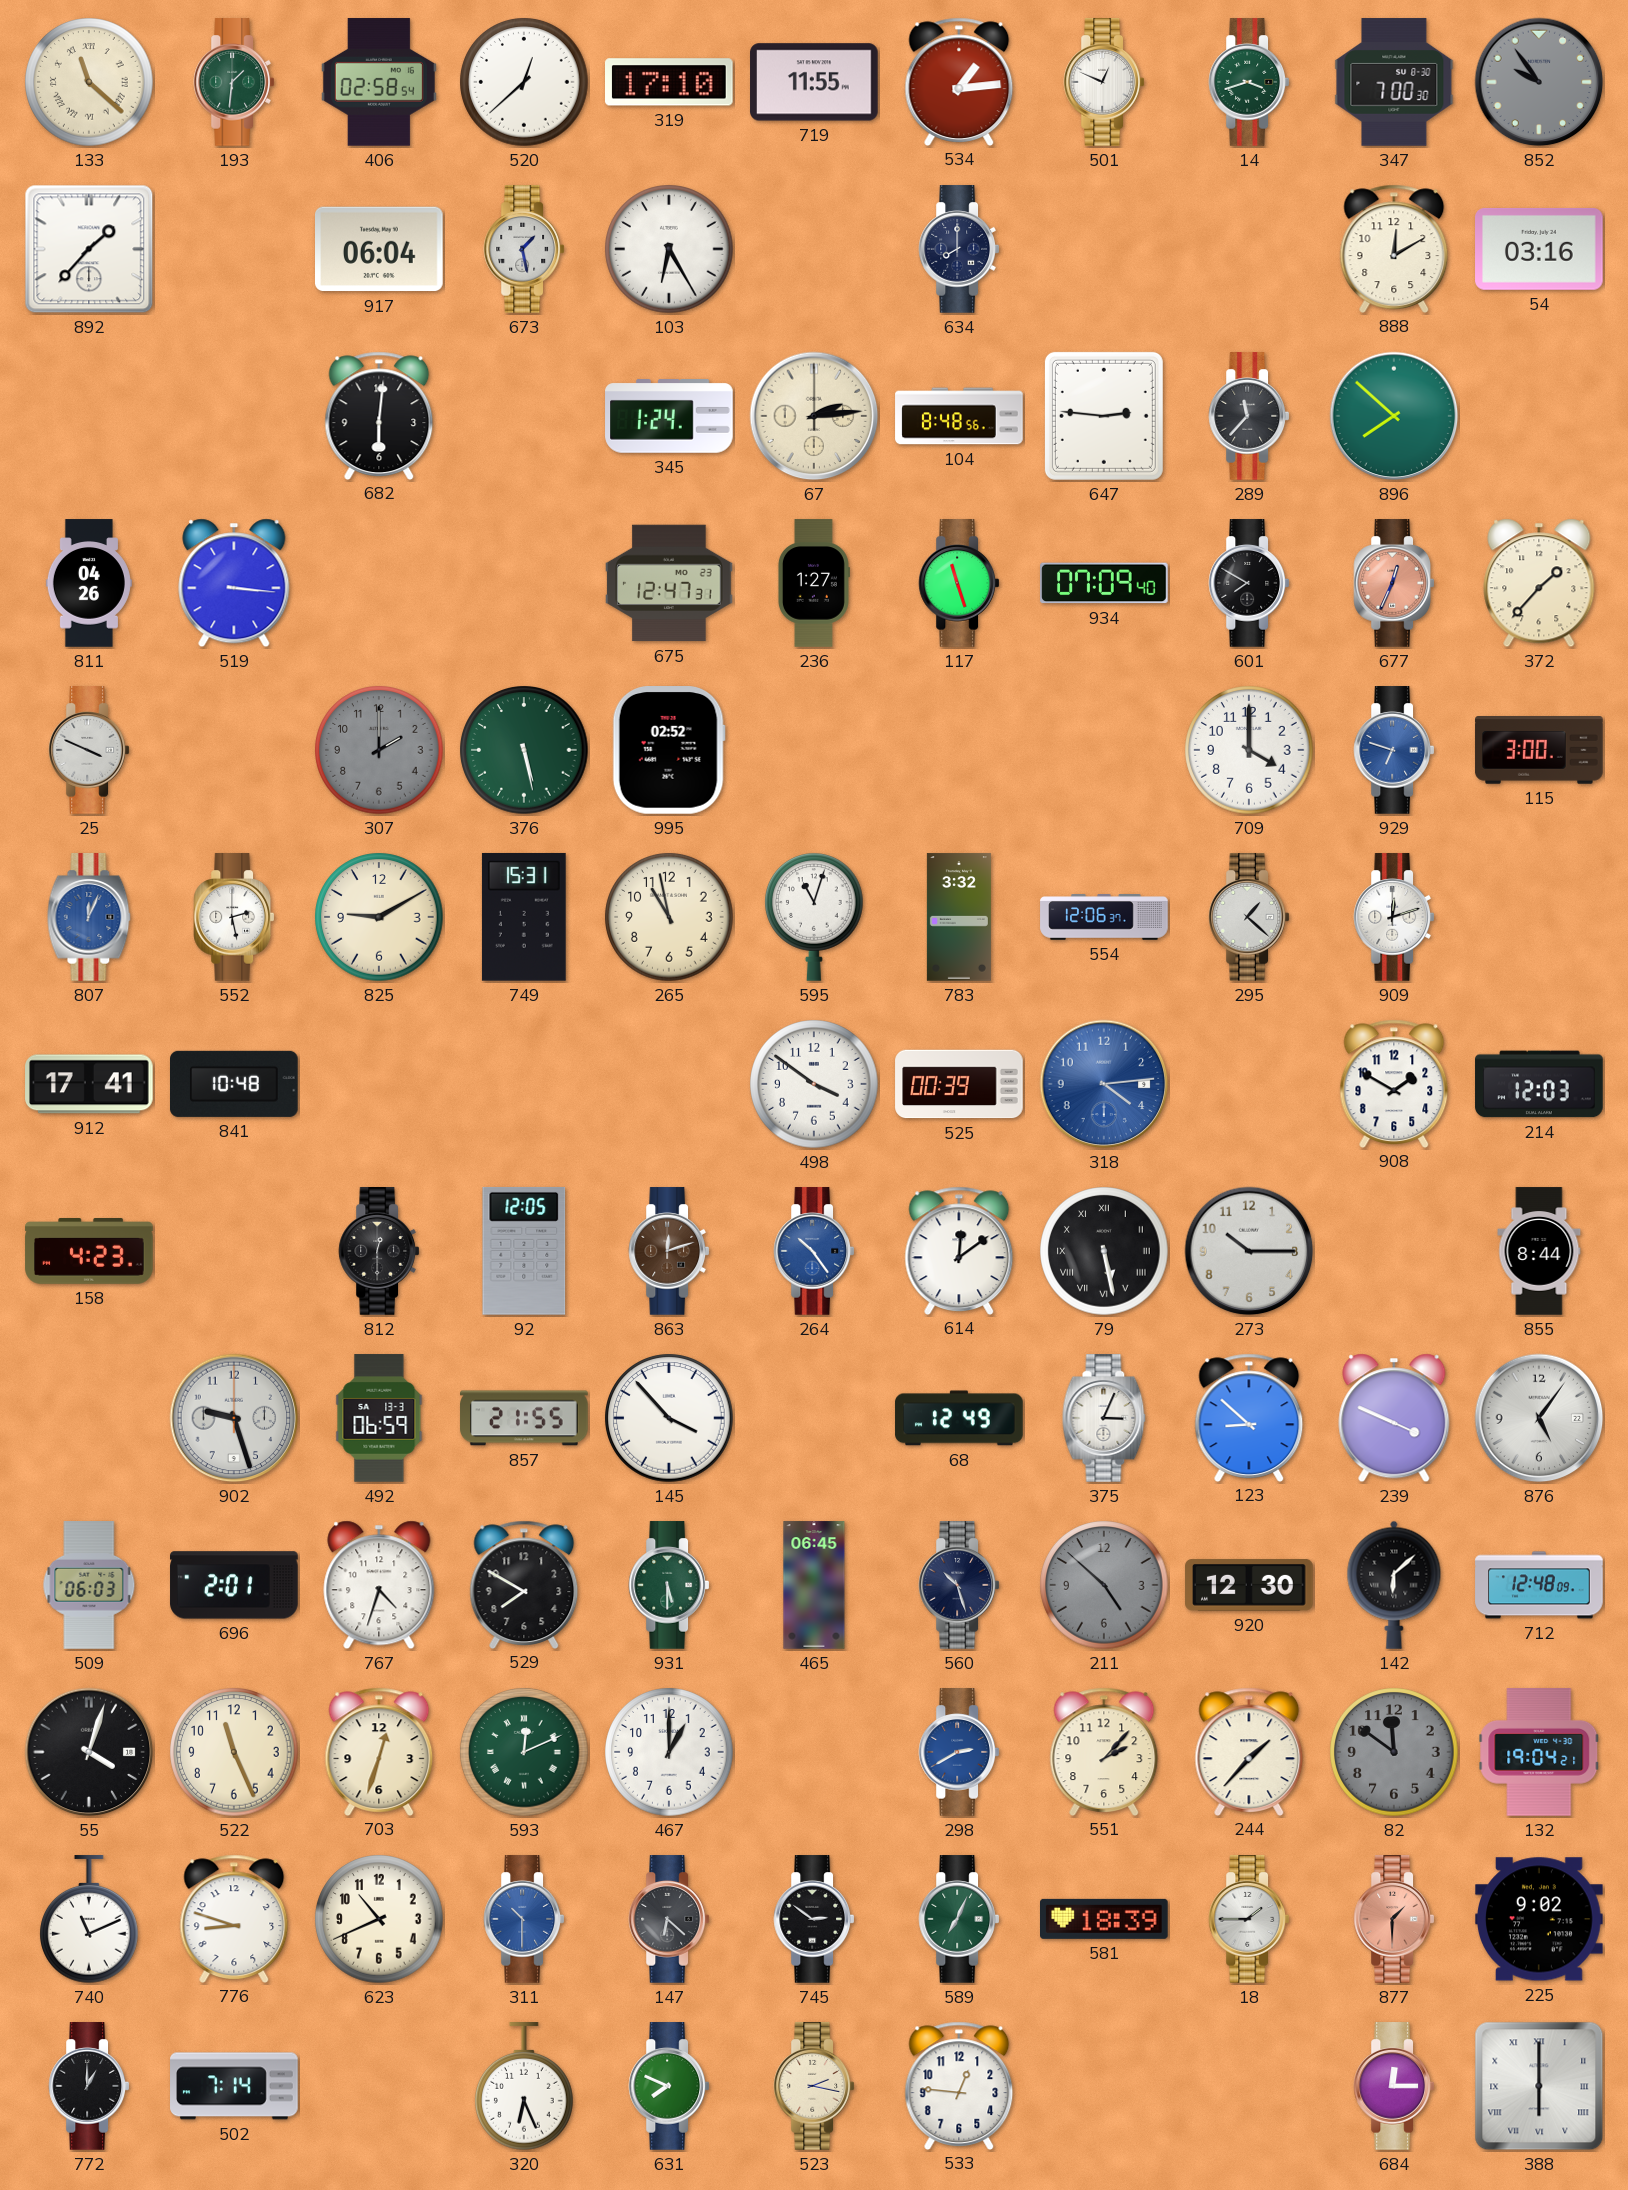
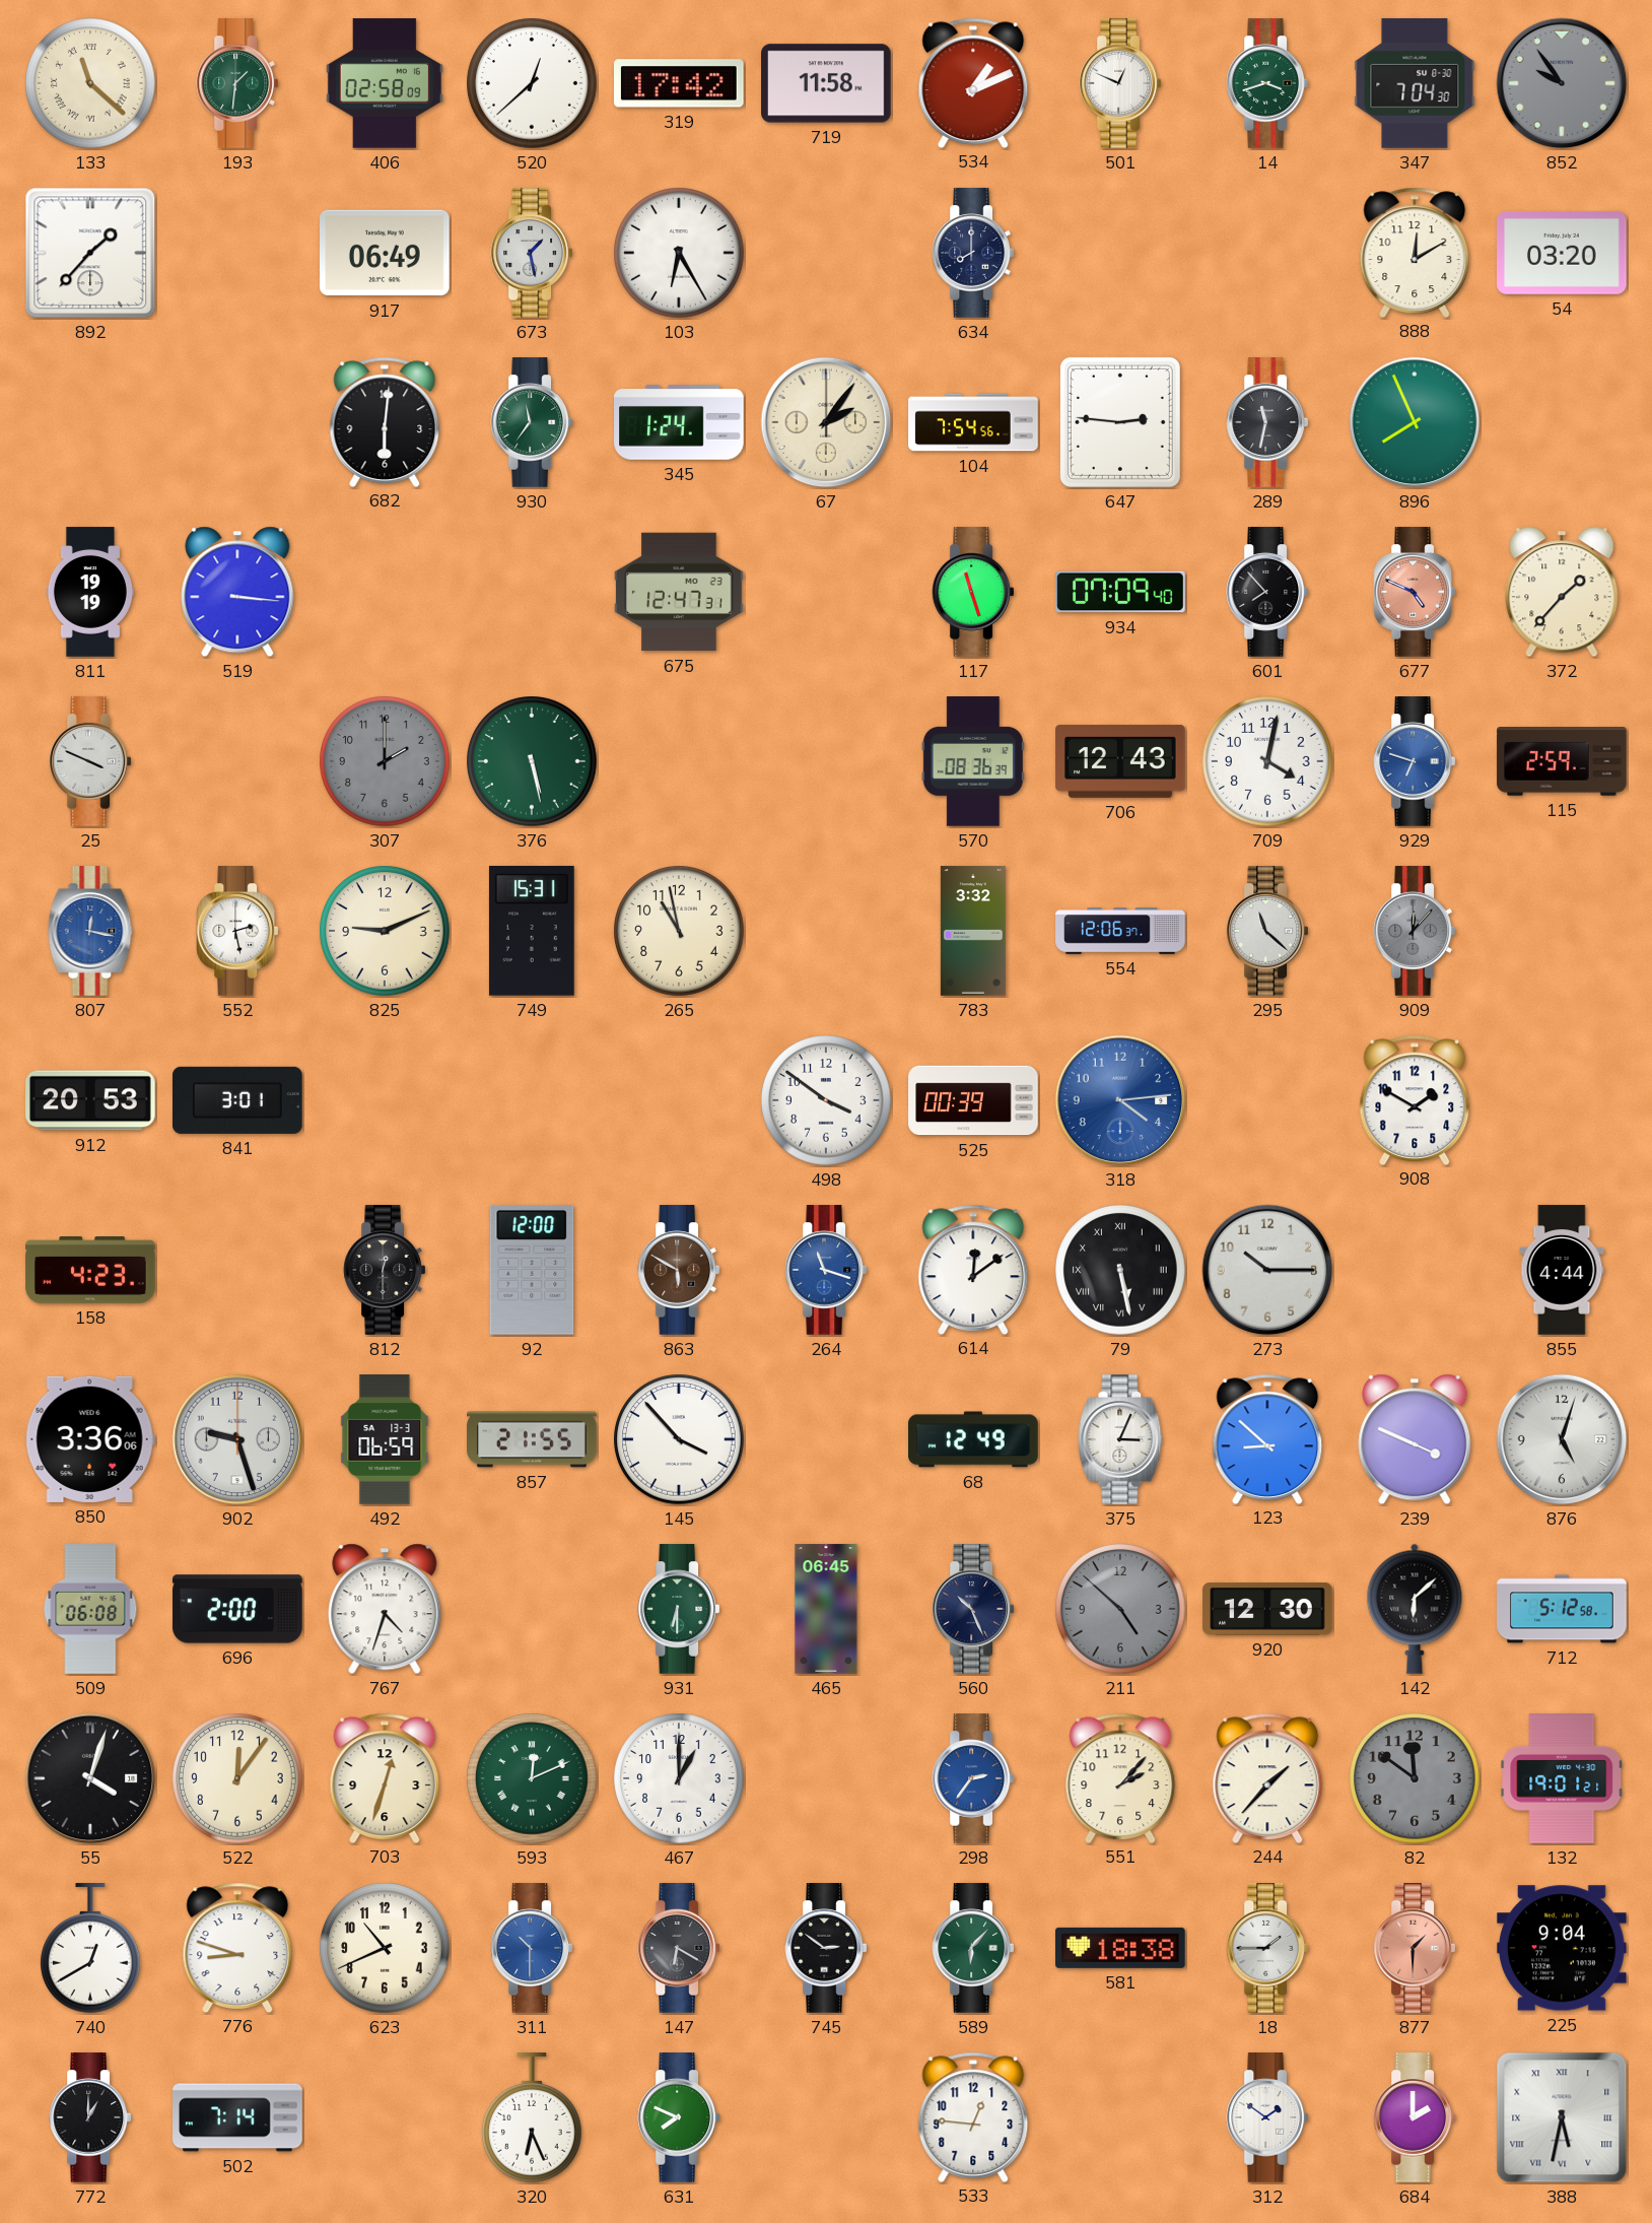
406: 02:58:54 -> 02:58:09 (385, 83)
319: 17:10 -> 17:42 (680, 83)
719: 11:55 -> 11:58 (826, 83)
534: 1:14 -> 1:11 (973, 82)
347: 7:00 -> 7:04 (1415, 83)
917: 06:04 -> 06:49 (385, 253)
54: 03:16 -> 03:20 (1562, 253)
930: none -> 11:36 (532, 422)
67: 2:14 -> 2:06 (826, 422)
104: 8:48 -> 7:54 (973, 422)
289: 11:37 -> 11:32 (1267, 422)
896: 7:52 -> 7:56 (1415, 422)
811: 04:26 -> 19:19 (90, 592)
236: 1:27 -> none (813, 583)
601: 7:50 -> 7:53 (1267, 592)
677: 12:34 -> 4:49 (1415, 592)
995: 02:52 -> none (669, 751)
570: none -> 08:36 (973, 761)
706: none -> 12:43 (1120, 761)
709: 4:00 -> 4:02 (1267, 761)
115: 3:00 -> 2:59 (1562, 761)
807: 12:04 -> 12:17 (90, 931)
825: 9:10 -> 9:11 (385, 931)
595: 11:03 -> none (815, 917)
295: 1:22 -> 11:22 (1267, 931)
909: 12:12 -> 12:07 (1415, 931)
909 dial: white -> grey (1415, 931)
912: 17:41 -> 20:53 (90, 1100)
841: 10:48 -> 3:01 (237, 1100)
214: 12:03 -> none (1539, 1084)
92: 12:05 -> 12:00 (532, 1270)
863: 12:12 -> 5:50 (679, 1270)
264: 10:24 -> 11:18 (826, 1270)
855: 8:44 -> 4:44 (1562, 1270)
850: none -> 3:36 (90, 1439)
876: 5:06 -> 5:03 (1562, 1439)
509: 06:03 -> 06:08 (90, 1609)
696: 2:01 -> 2:00 (237, 1609)
529: 7:50 -> none (524, 1584)
931: 5:30 -> 6:30 (679, 1609)
560: 10:27 -> 10:26 (973, 1609)
712: 12:48 -> 5:12 (1562, 1609)
522: 11:26 -> 12:06 (237, 1778)
298: 2:40 -> 2:36 (973, 1778)
132: 19:04 -> 19:01 (1562, 1778)
740: 11:11 -> 12:40 (91, 1949)
147: 6:22 -> 6:20 (679, 1948)
589: 7:04 -> 6:07 (973, 1948)
581: 18:39 -> 18:38 (1121, 1948)
225: 9:02 -> 9:04 (1562, 1948)
523: 2:17 -> none (814, 2086)
312: none -> 1:51 (1267, 2117)
684: 12:15 -> 2:00 (1415, 2117)
388: 6:00 -> 5:32 (1562, 2117)
